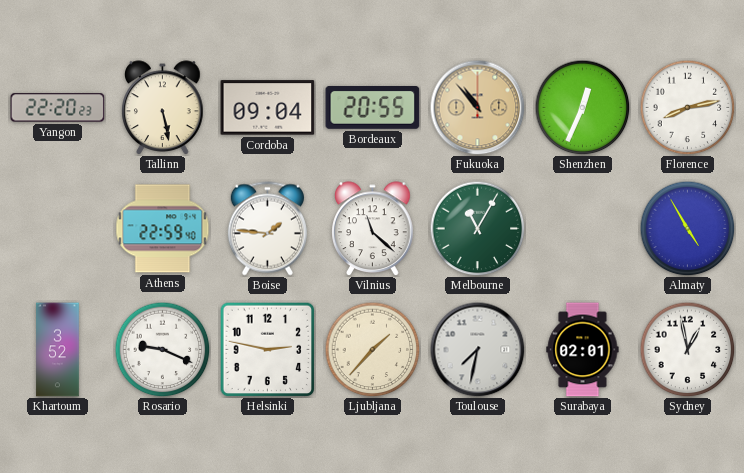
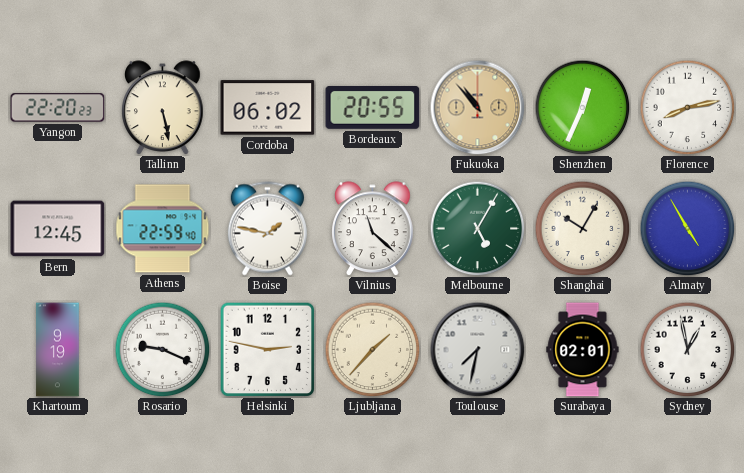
Cordoba: 09:04 -> 06:02 (268, 108)
Bern: none -> 12:45 (58, 229)
Boise: 1:46 -> 1:47 (267, 229)
Melbourne: 11:05 -> 5:05 (477, 228)
Shanghai: none -> 10:05 (582, 228)
Khartoum: 3:52 -> 9:19 (58, 350)
